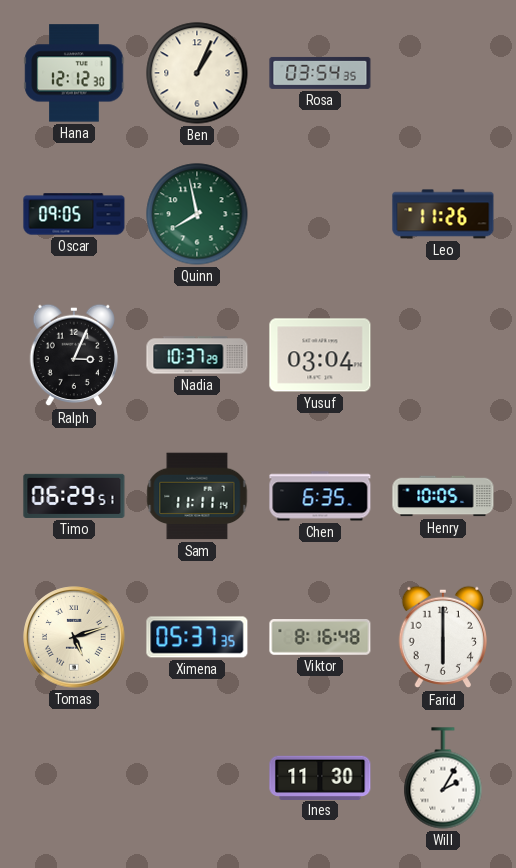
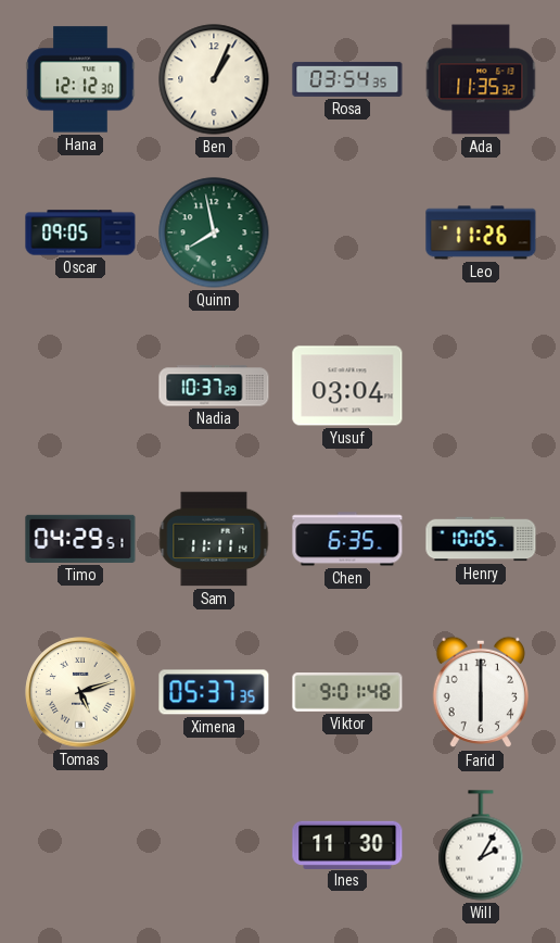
Ada: none -> 11:35 (481, 79)
Ralph: 3:04 -> none (73, 355)
Timo: 06:29 -> 04:29 (80, 539)
Viktor: 8:16 -> 9:01 (347, 692)
